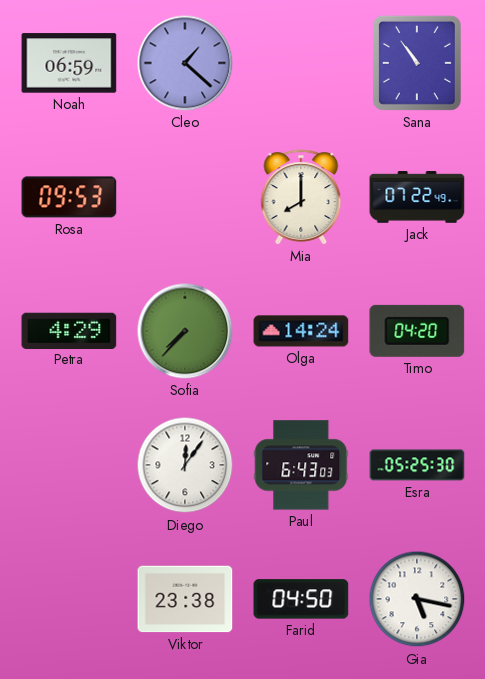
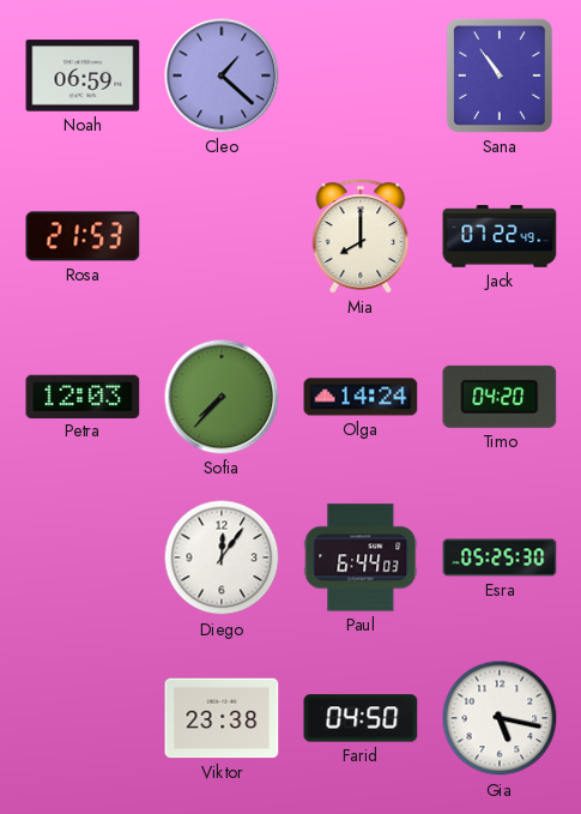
Rosa: 09:53 -> 21:53 (83, 236)
Petra: 4:29 -> 12:03 (83, 396)
Paul: 6:43 -> 6:44 (361, 557)
